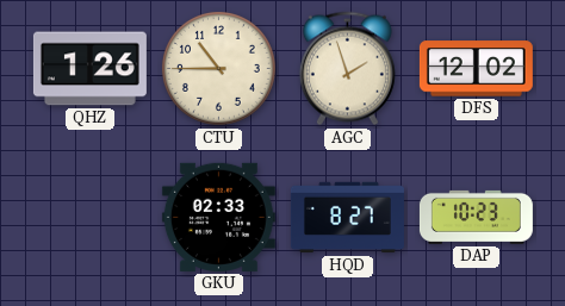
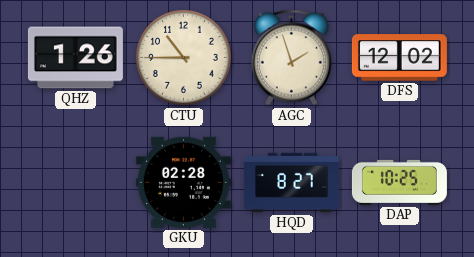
GKU: 02:33 -> 02:28 (183, 182)
DAP: 10:23 -> 10:25 (399, 182)
